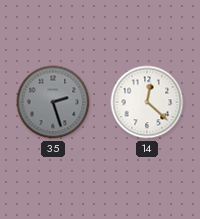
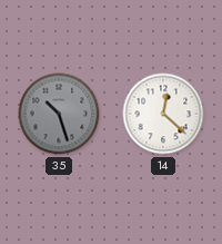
35: 2:27 -> 10:27 (59, 114)
